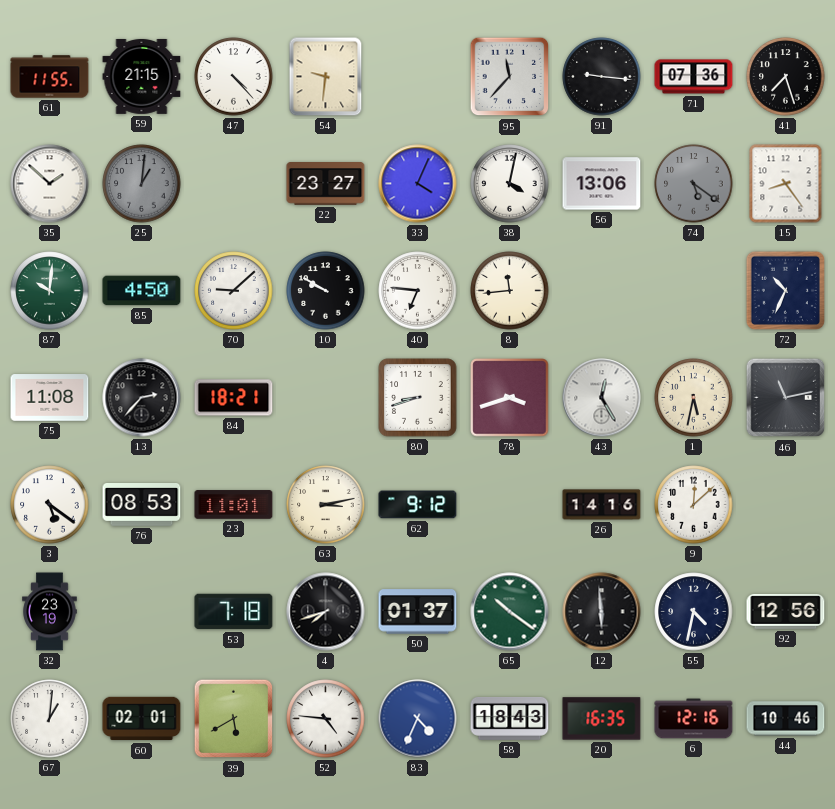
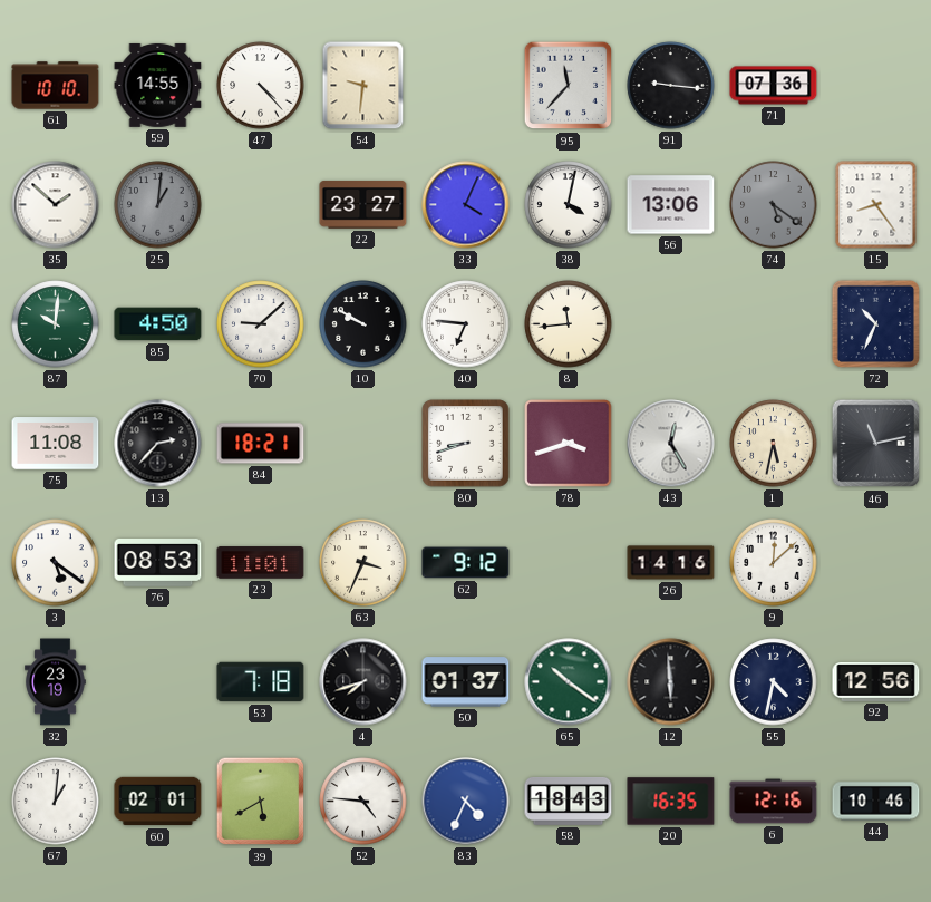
61: 11:55 -> 10:10 (56, 86)
59: 21:15 -> 14:55 (158, 85)
41: 7:27 -> none (786, 77)
63: 3:13 -> 3:34 (363, 563)
